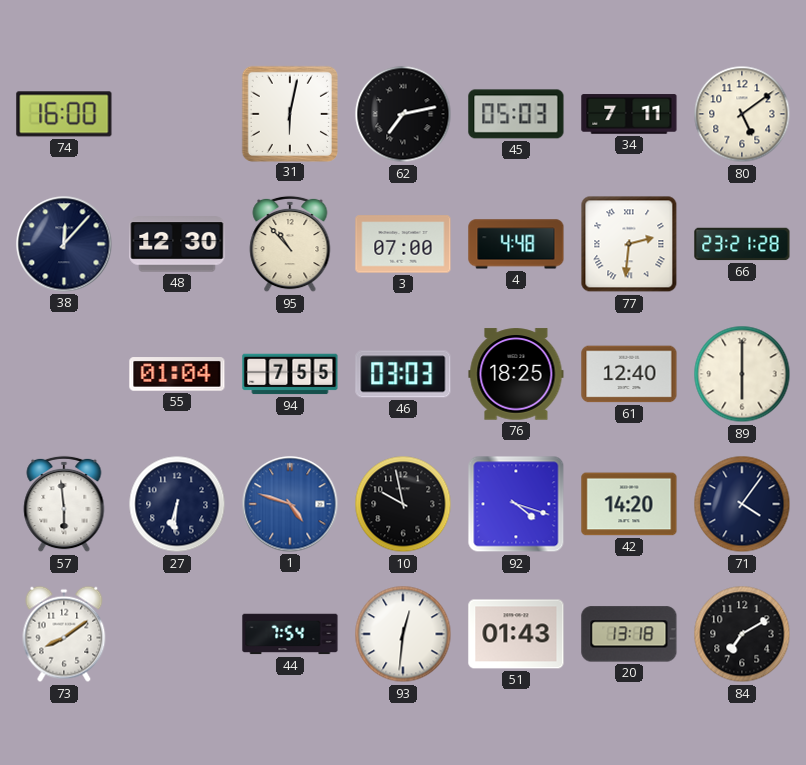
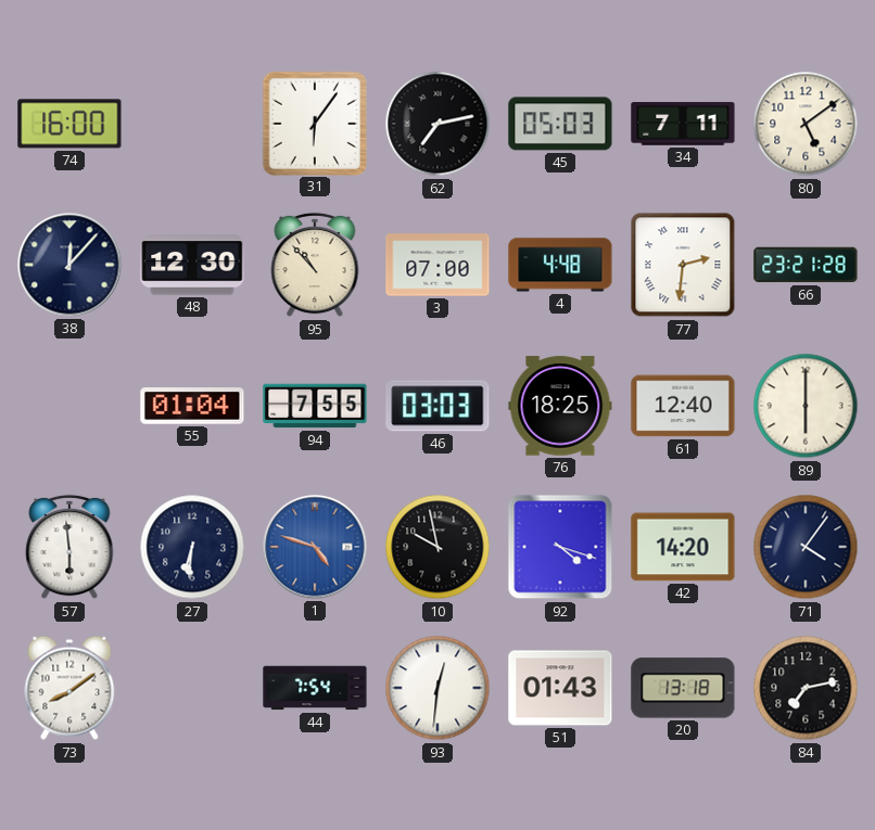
31: 6:02 -> 6:06 (314, 123)
84: 7:10 -> 7:13 (806, 688)
